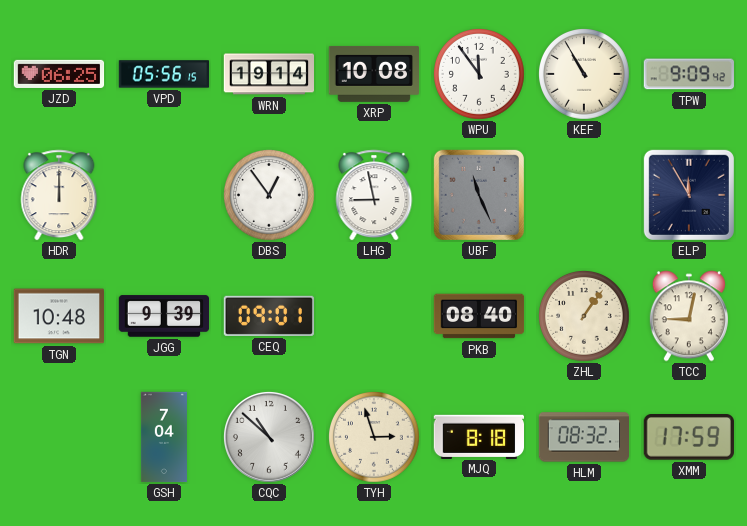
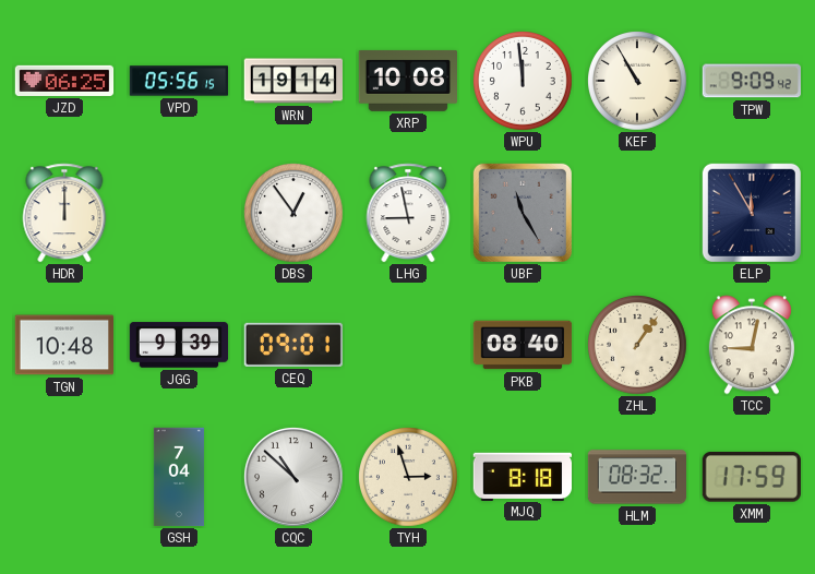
WPU: 11:54 -> 11:59 (524, 82)
UBF: 11:26 -> 11:25 (523, 213)
